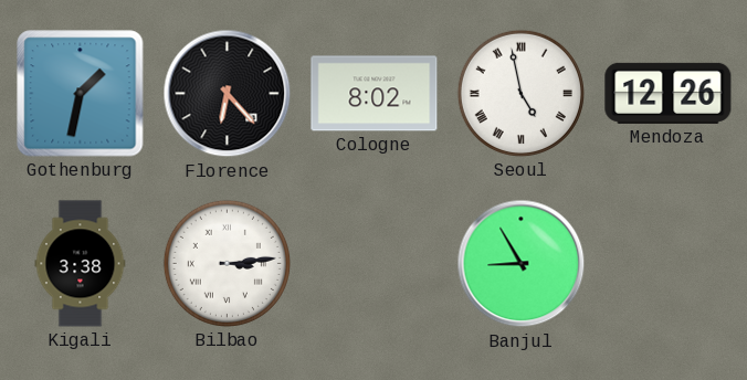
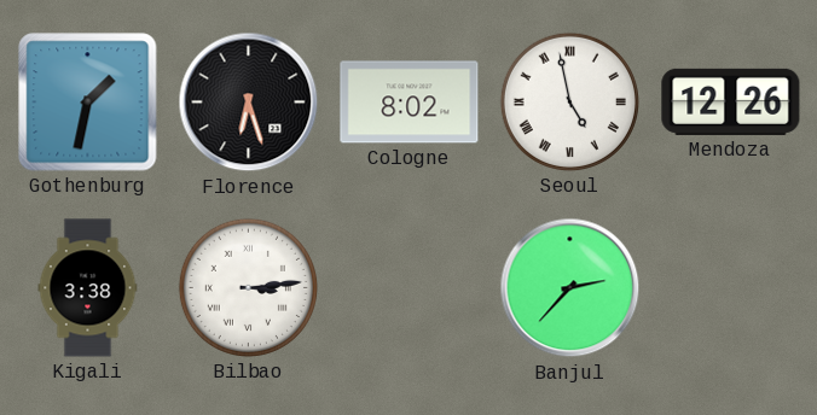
Florence: 6:23 -> 6:27 (249, 103)
Banjul: 8:55 -> 2:37 (570, 288)
